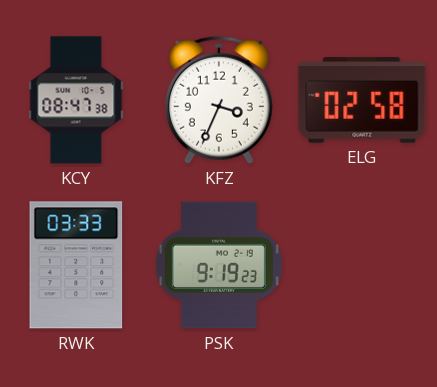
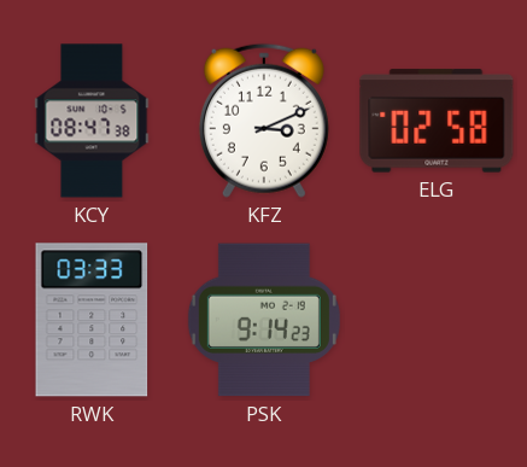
KFZ: 3:34 -> 3:11 (264, 121)
PSK: 9:19 -> 9:14 (264, 320)
